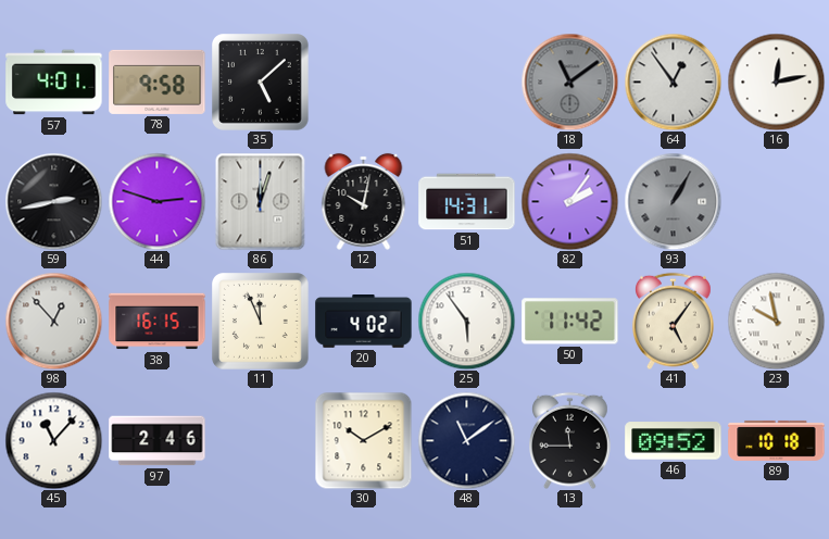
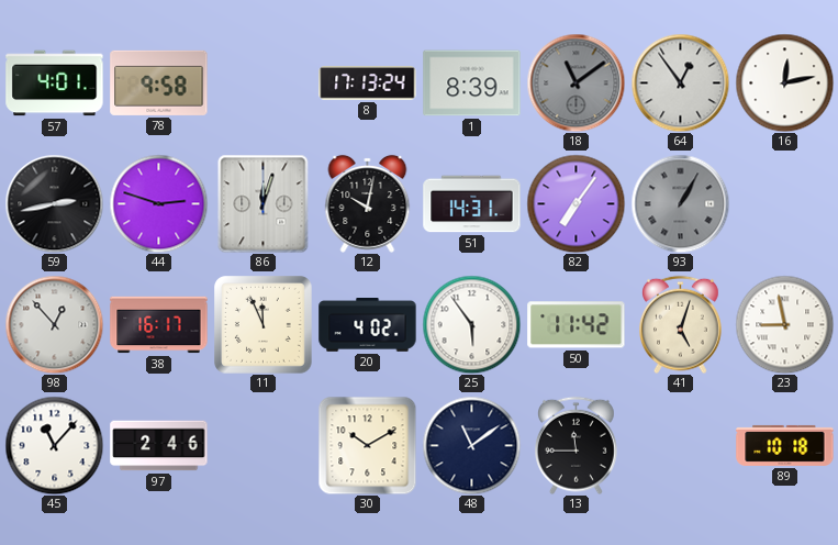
35: 5:08 -> none (261, 83)
8: none -> 17:13 (368, 84)
1: none -> 8:39 (472, 84)
82: 2:06 -> 7:06 (576, 203)
38: 16:15 -> 16:17 (159, 325)
41: 5:06 -> 5:03 (681, 324)
23: 9:58 -> 8:58 (784, 324)
46: 09:52 -> none (674, 441)
